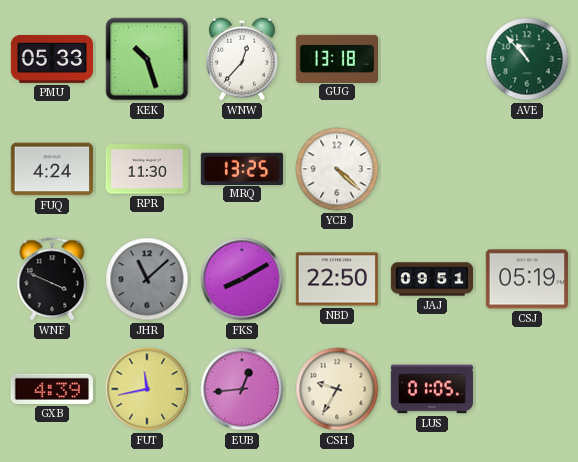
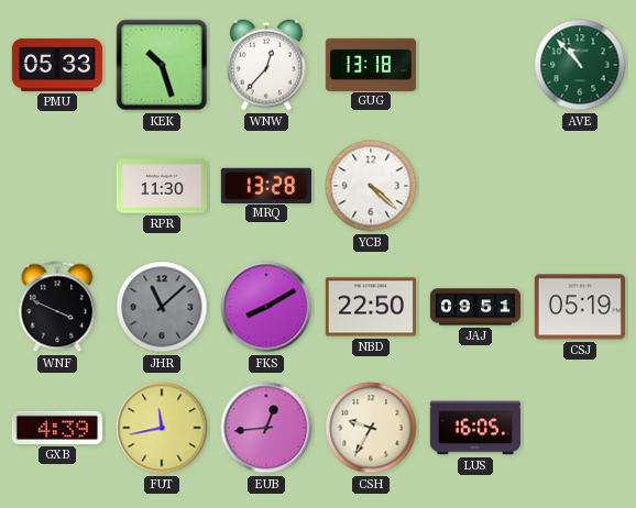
FUQ: 4:24 -> none (51, 169)
MRQ: 13:25 -> 13:28 (266, 185)
LUS: 01:05 -> 16:05 (475, 428)
